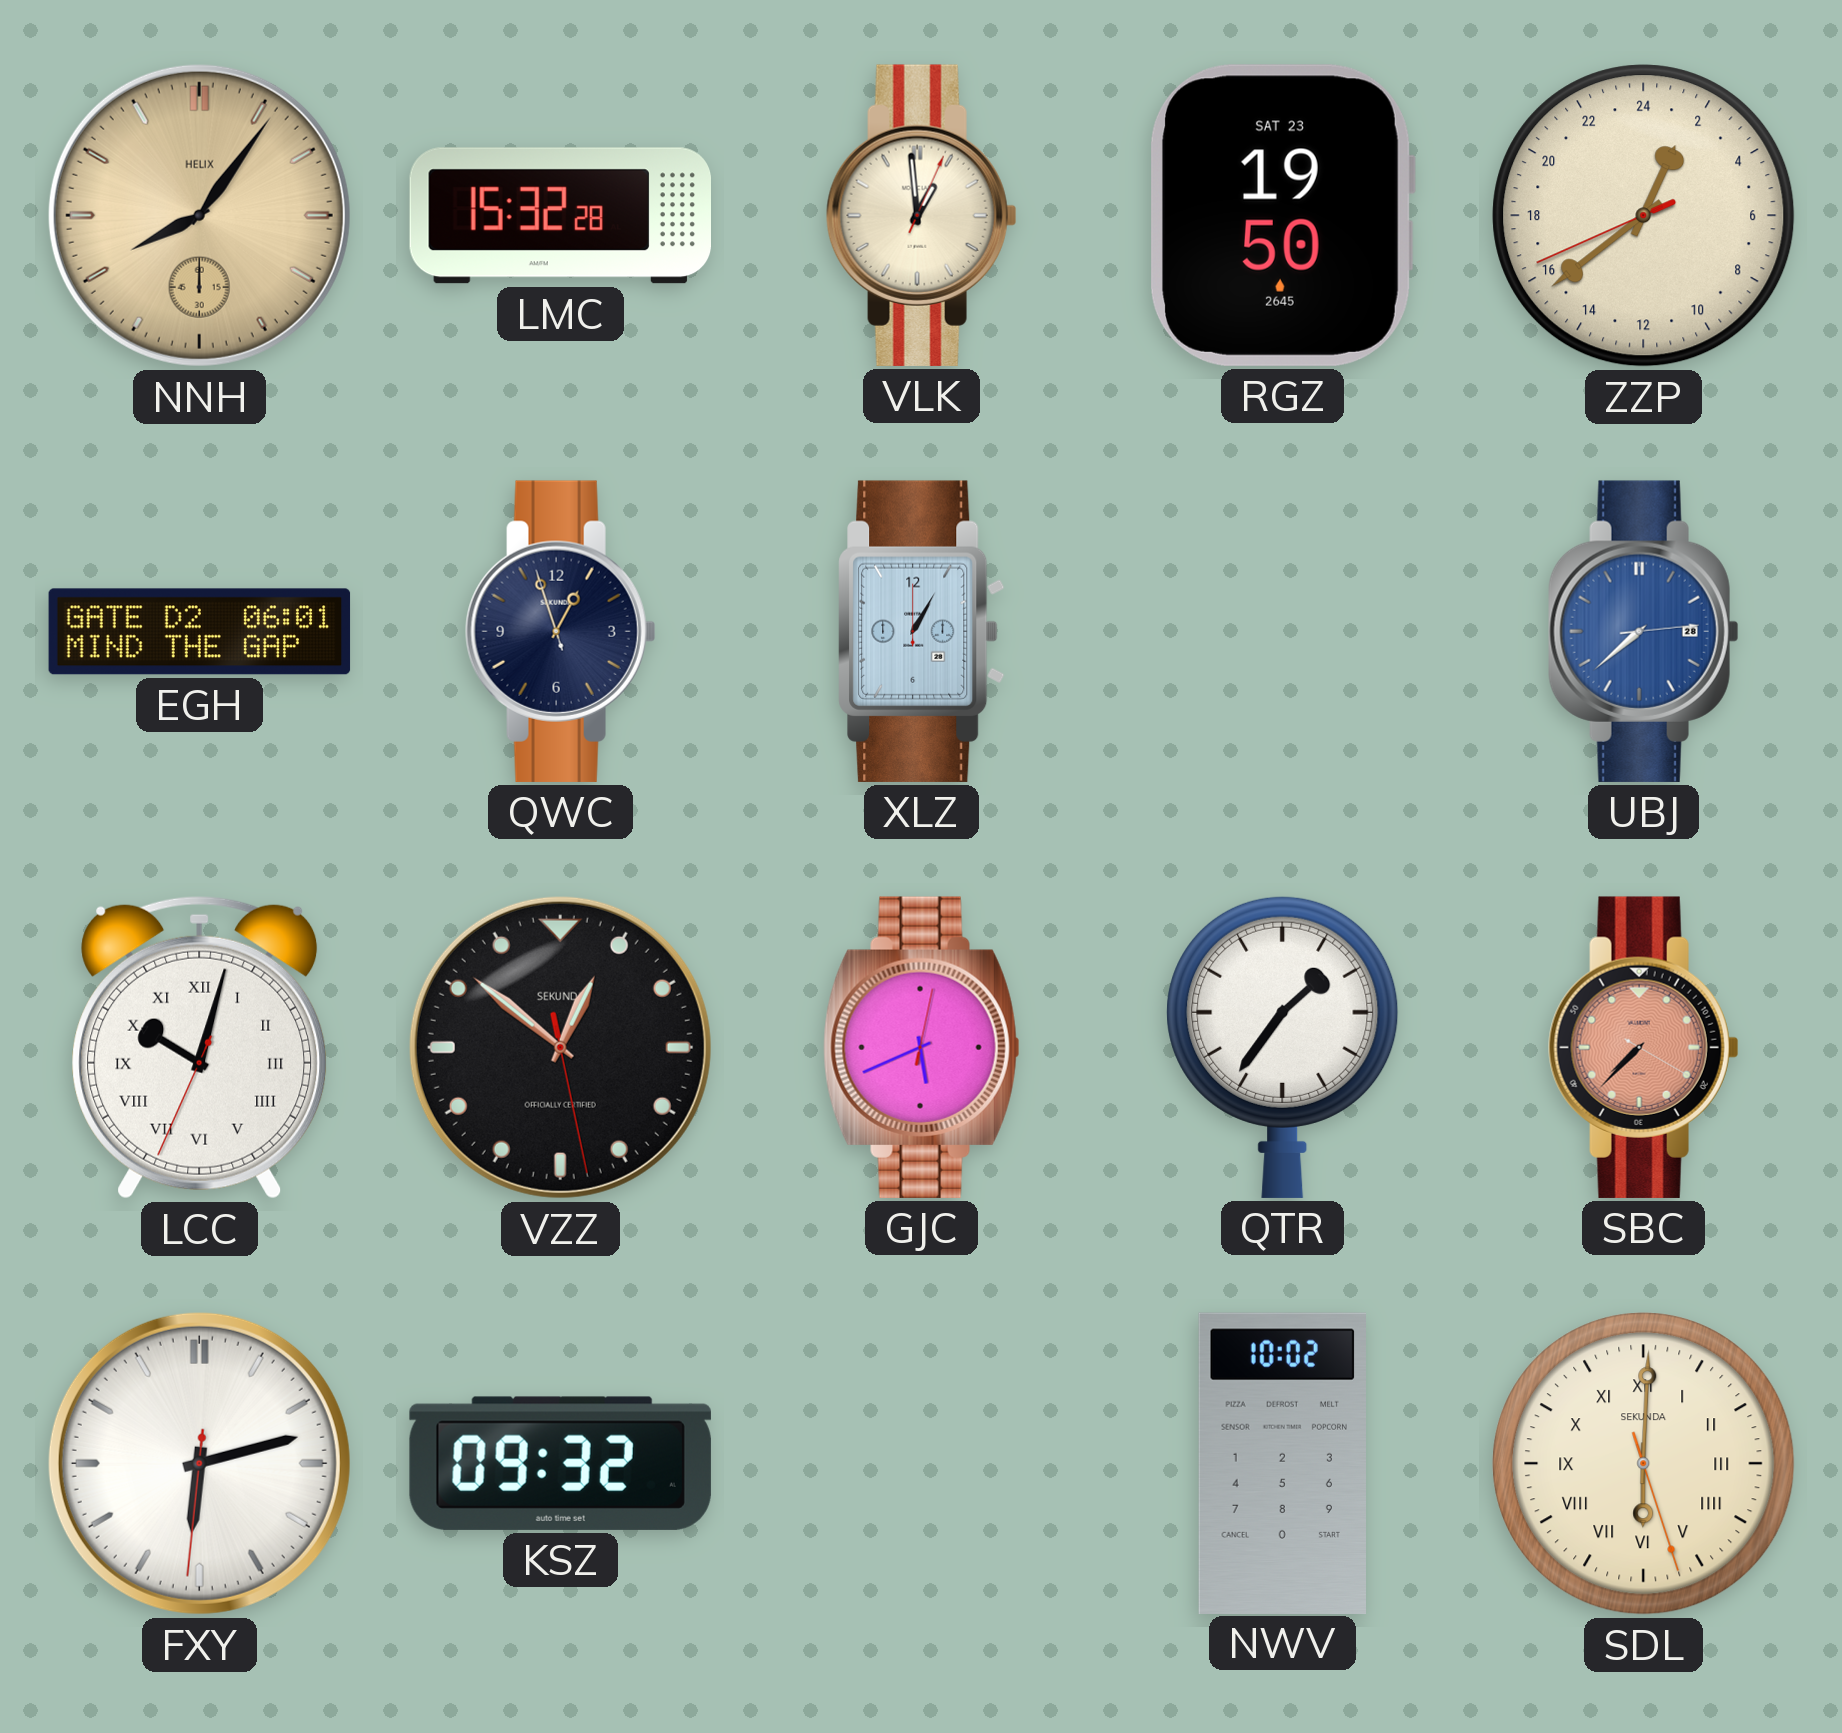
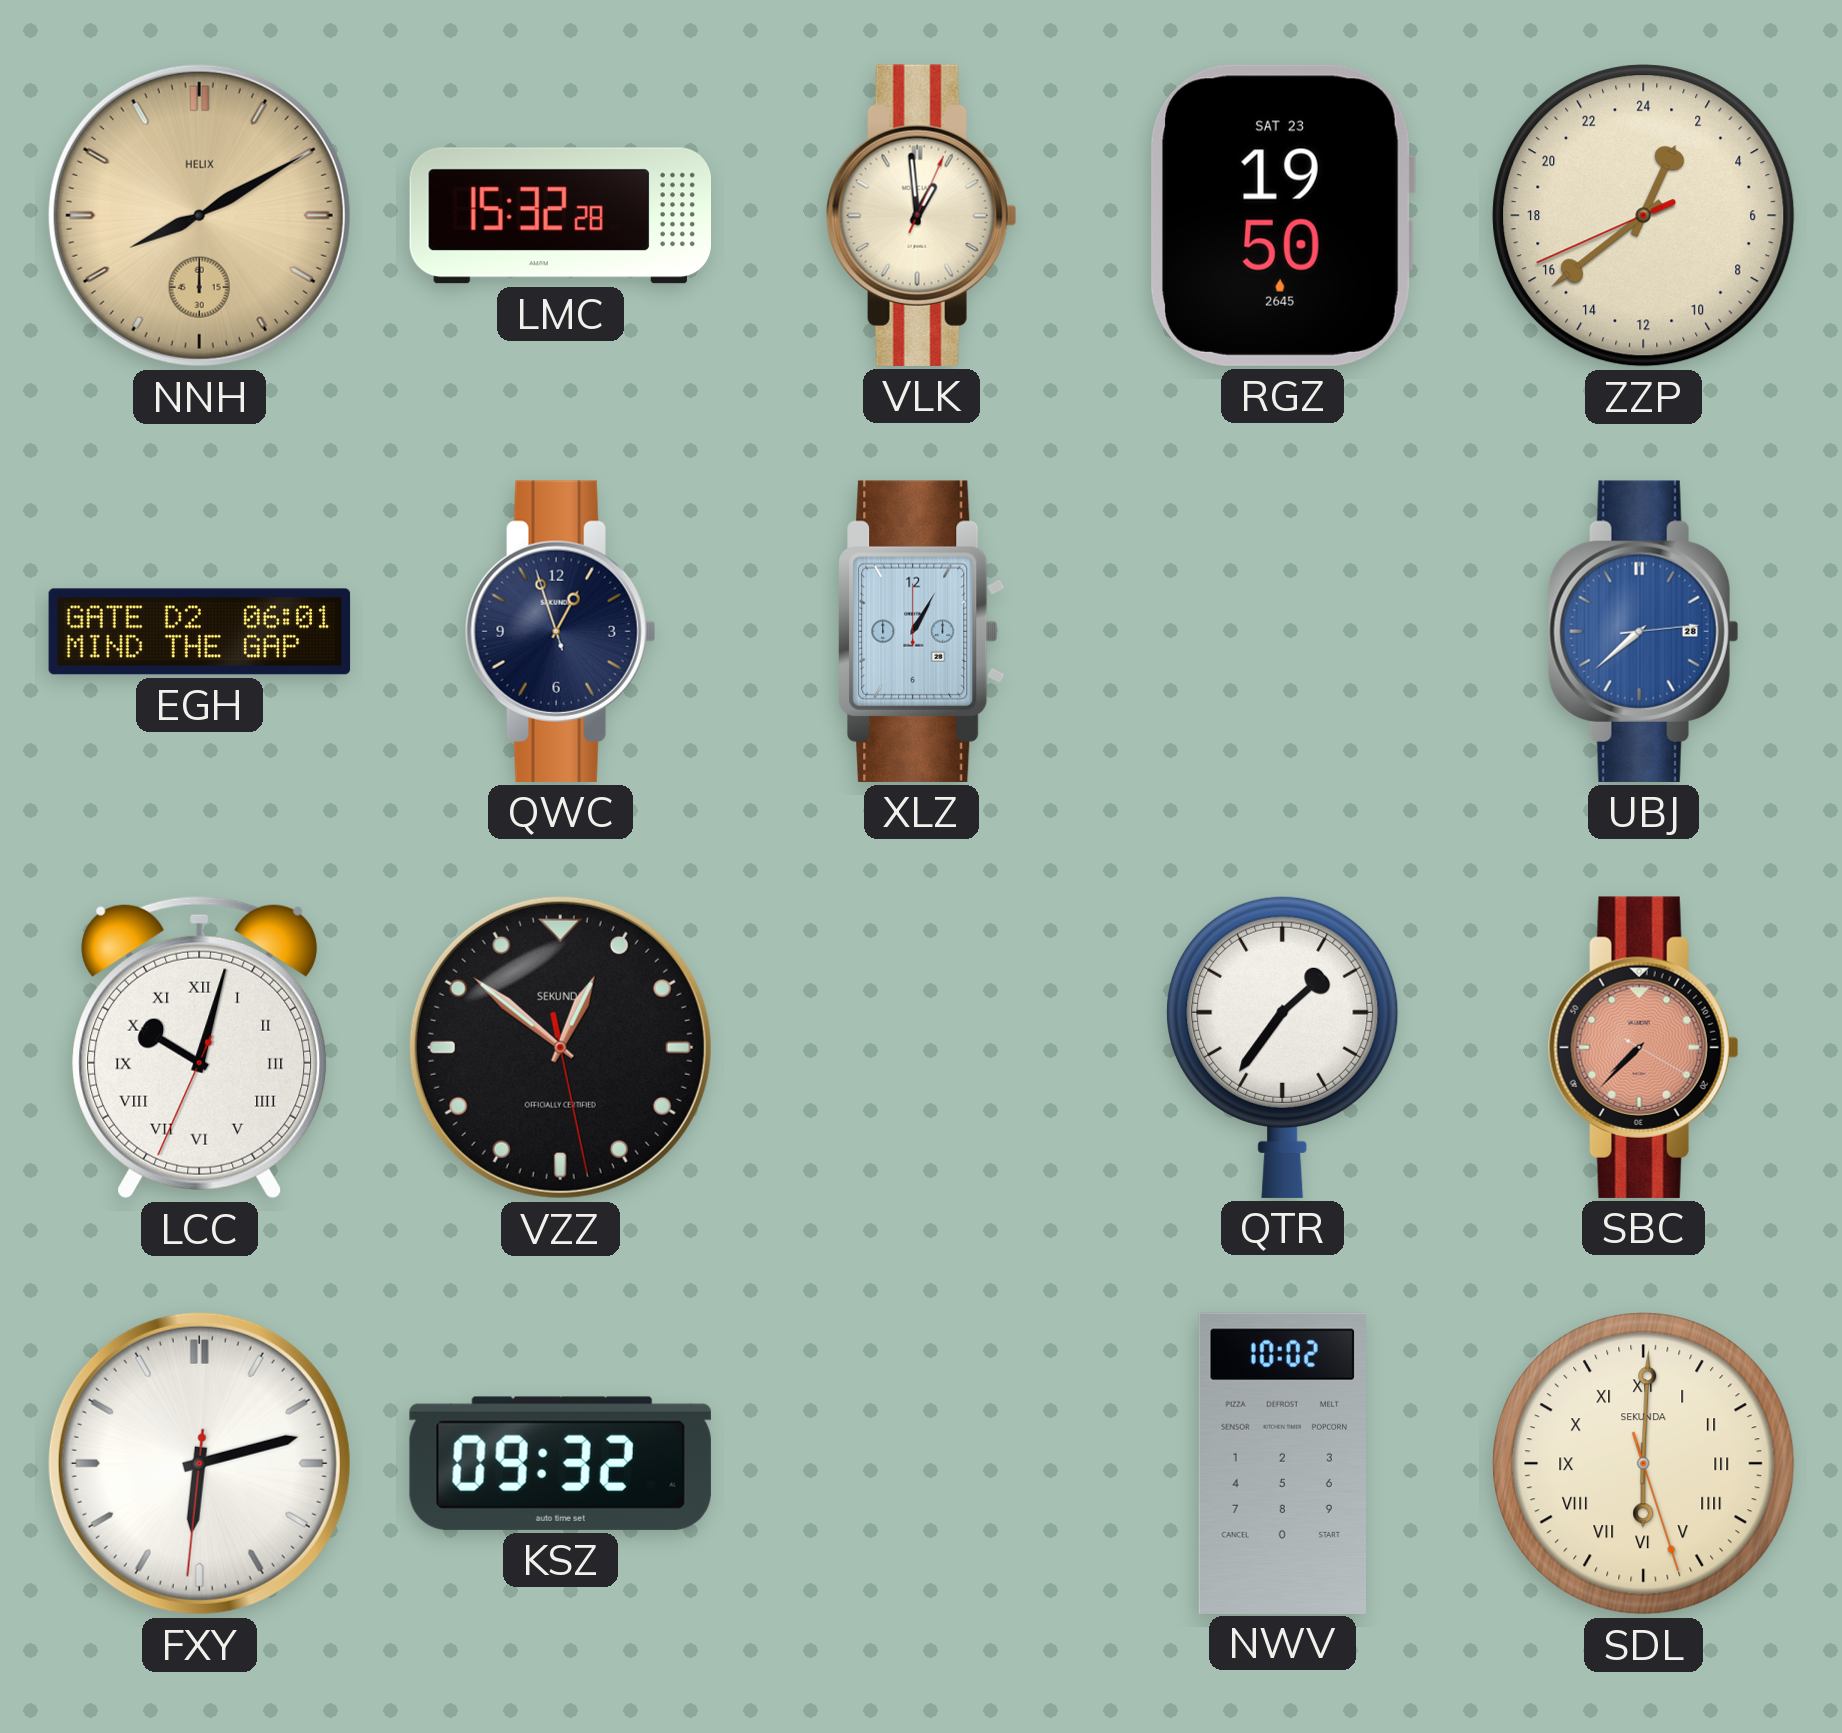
NNH: 8:06 -> 8:10 (199, 215)
GJC: 5:41 -> none (922, 1047)
